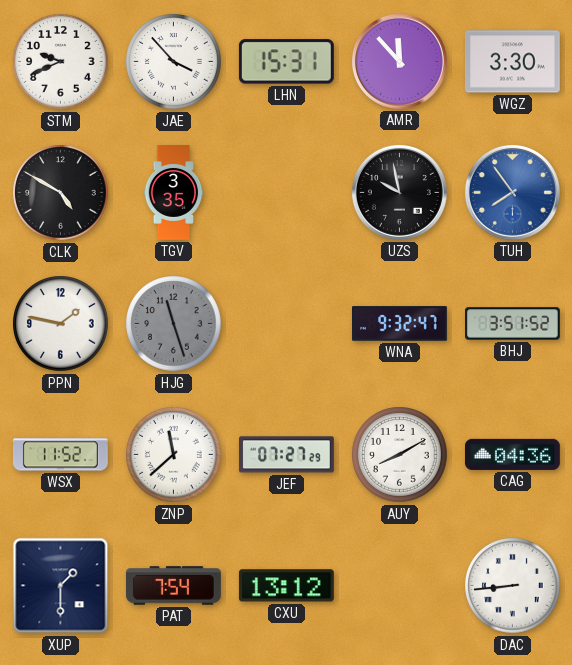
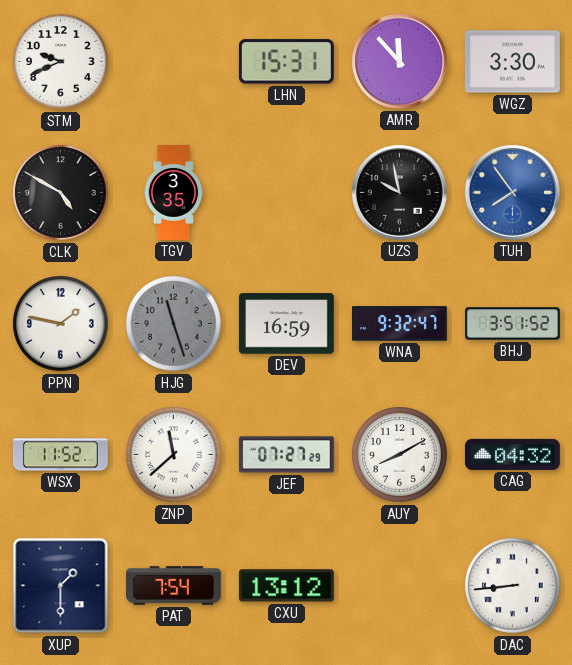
JAE: 3:53 -> none (174, 62)
DEV: none -> 16:59 (286, 324)
CAG: 04:36 -> 04:32 (512, 454)
